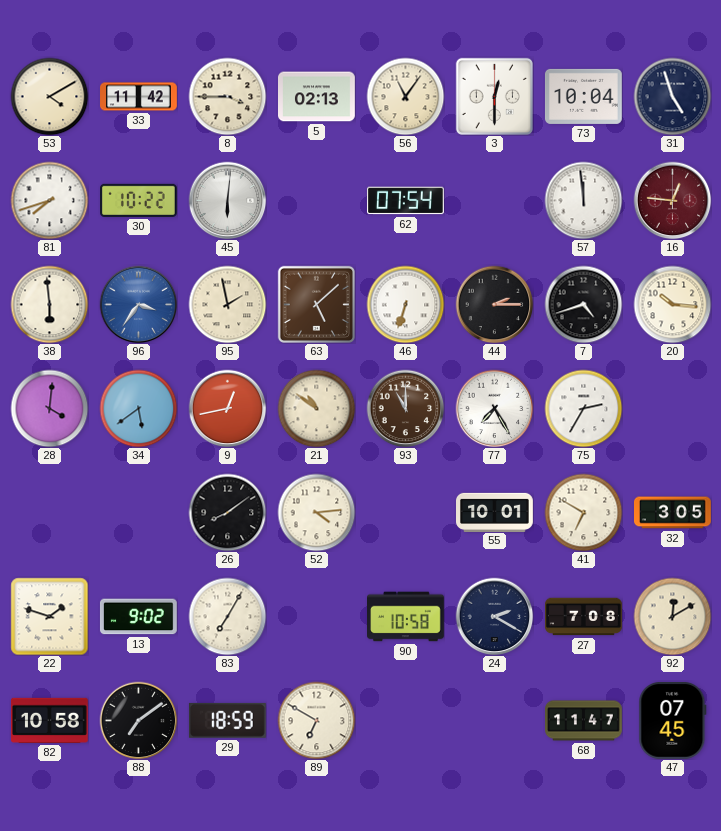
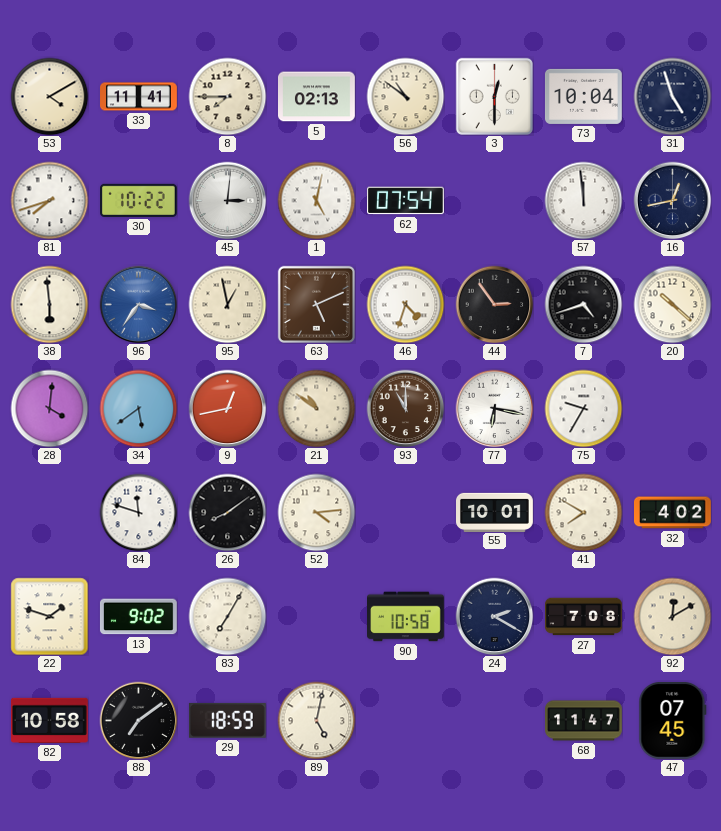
33: 11:42 -> 11:41 (139, 97)
8: 3:45 -> 7:45 (227, 96)
56: 11:06 -> 10:51 (405, 96)
45: 6:01 -> 3:01 (227, 200)
1: none -> 5:02 (316, 200)
16: 12:46 -> 12:43 (672, 200)
16 dial: burgundy -> navy (672, 200)
95: 1:58 -> 12:58 (227, 304)
63: 5:08 -> 5:11 (316, 304)
46: 6:33 -> 4:33 (405, 304)
44: 2:15 -> 2:54 (494, 304)
20: 10:16 -> 10:22 (672, 304)
77: 7:25 -> 6:17 (494, 408)
75: 2:35 -> 9:35 (583, 408)
84: none -> 11:48 (138, 512)
41: 6:50 -> 7:50 (583, 512)
32: 3:05 -> 4:02 (673, 513)
89: 6:50 -> 5:02 (316, 720)
